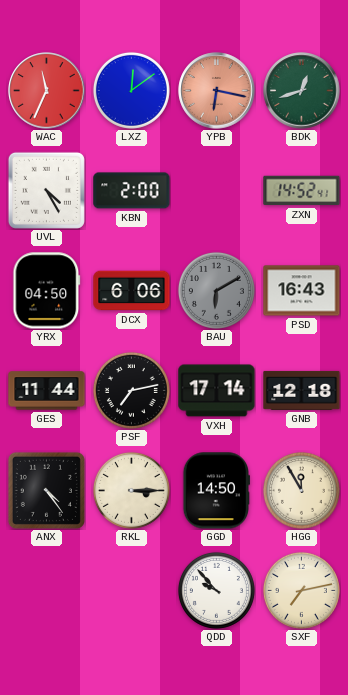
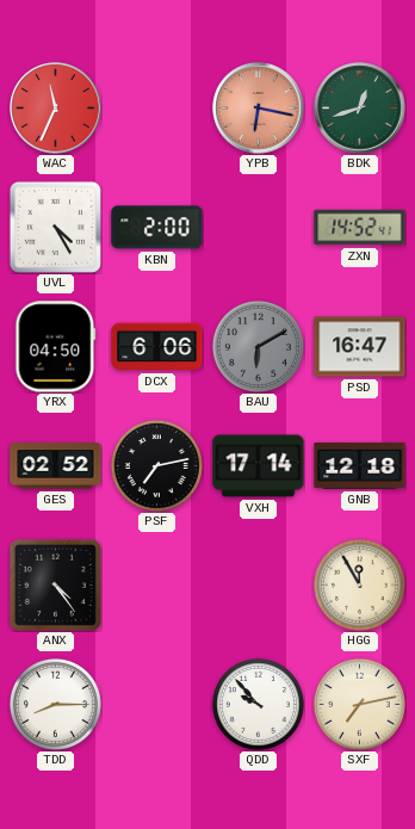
LXZ: 12:09 -> none (131, 90)
PSD: 16:43 -> 16:47 (360, 347)
GES: 11:44 -> 02:52 (56, 466)
RKL: 3:15 -> none (131, 490)
GGD: 14:50 -> none (216, 491)
TDD: none -> 8:15 (55, 704)
